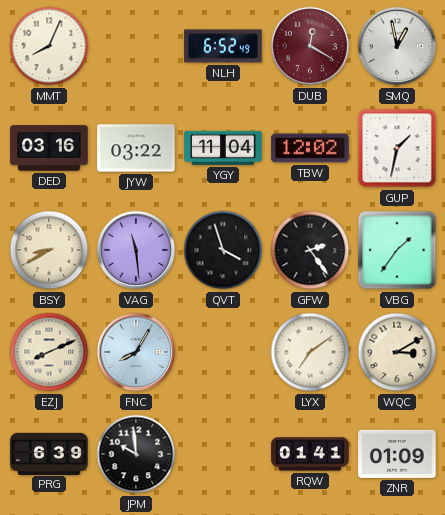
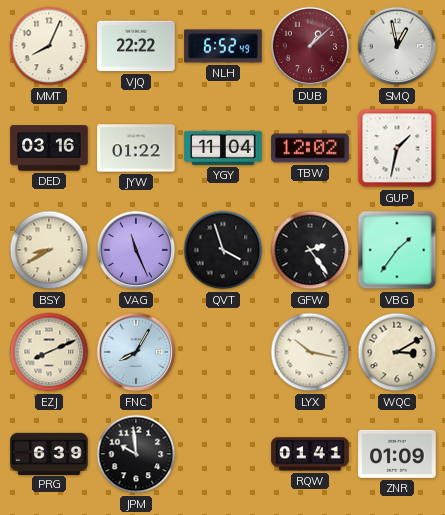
VJQ: none -> 22:22 (136, 46)
DUB: 12:20 -> 1:08 (310, 46)
JYW: 03:22 -> 01:22 (136, 148)
VAG: 11:29 -> 11:26 (136, 250)
LYX: 7:09 -> 10:17 (310, 352)
